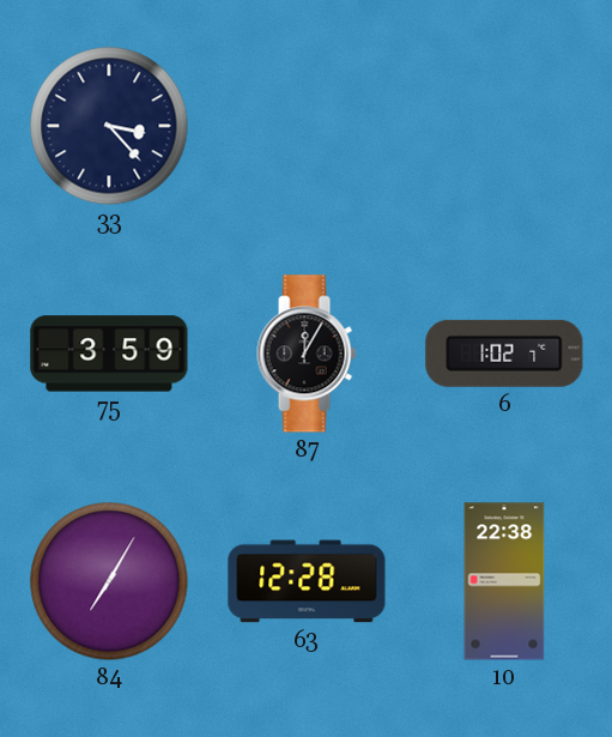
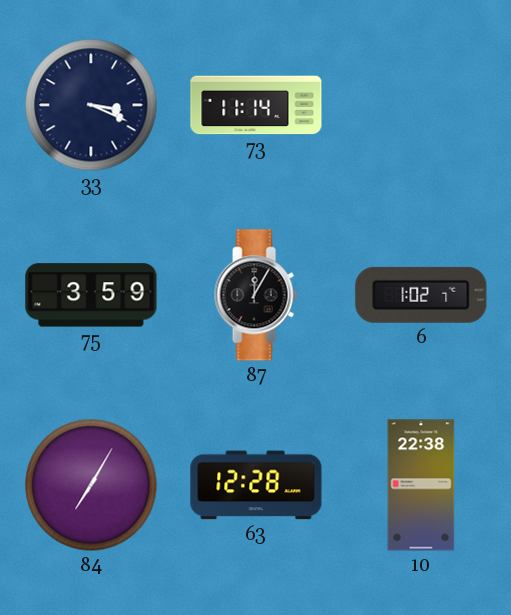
33: 3:23 -> 3:19 (91, 105)
73: none -> 11:14 (256, 105)
